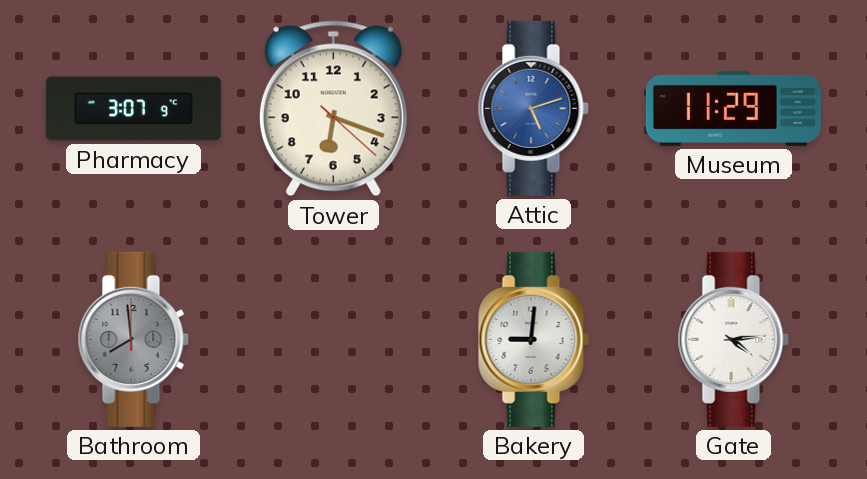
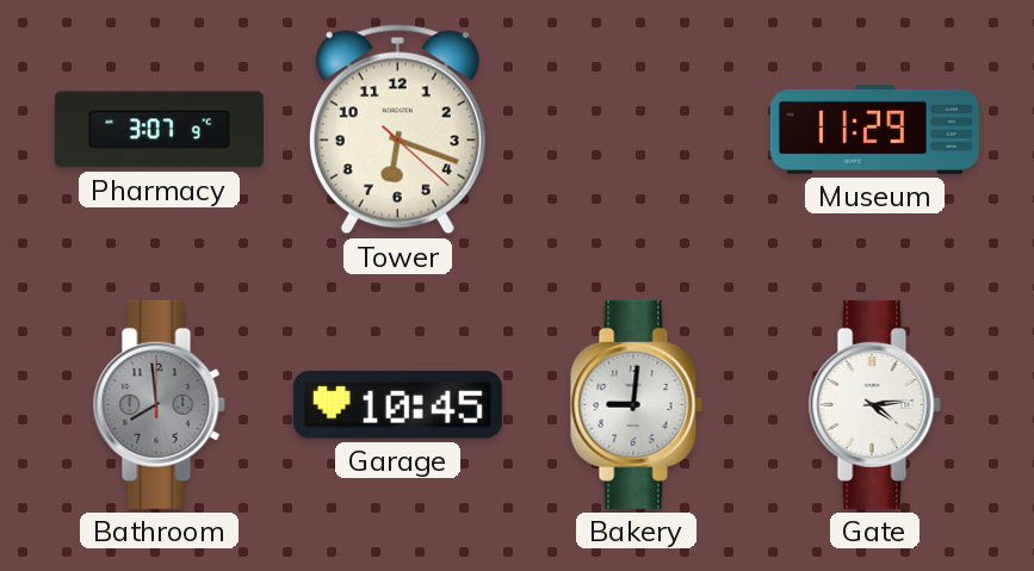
Attic: 5:12 -> none (533, 108)
Garage: none -> 10:45 (397, 405)
